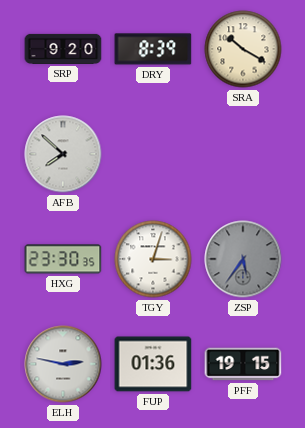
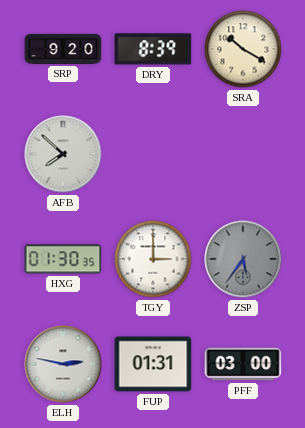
HXG: 23:30 -> 01:30 (63, 259)
TGY: 3:03 -> 3:00 (153, 259)
FUP: 01:36 -> 01:31 (153, 364)
PFF: 19:15 -> 03:00 (243, 364)
